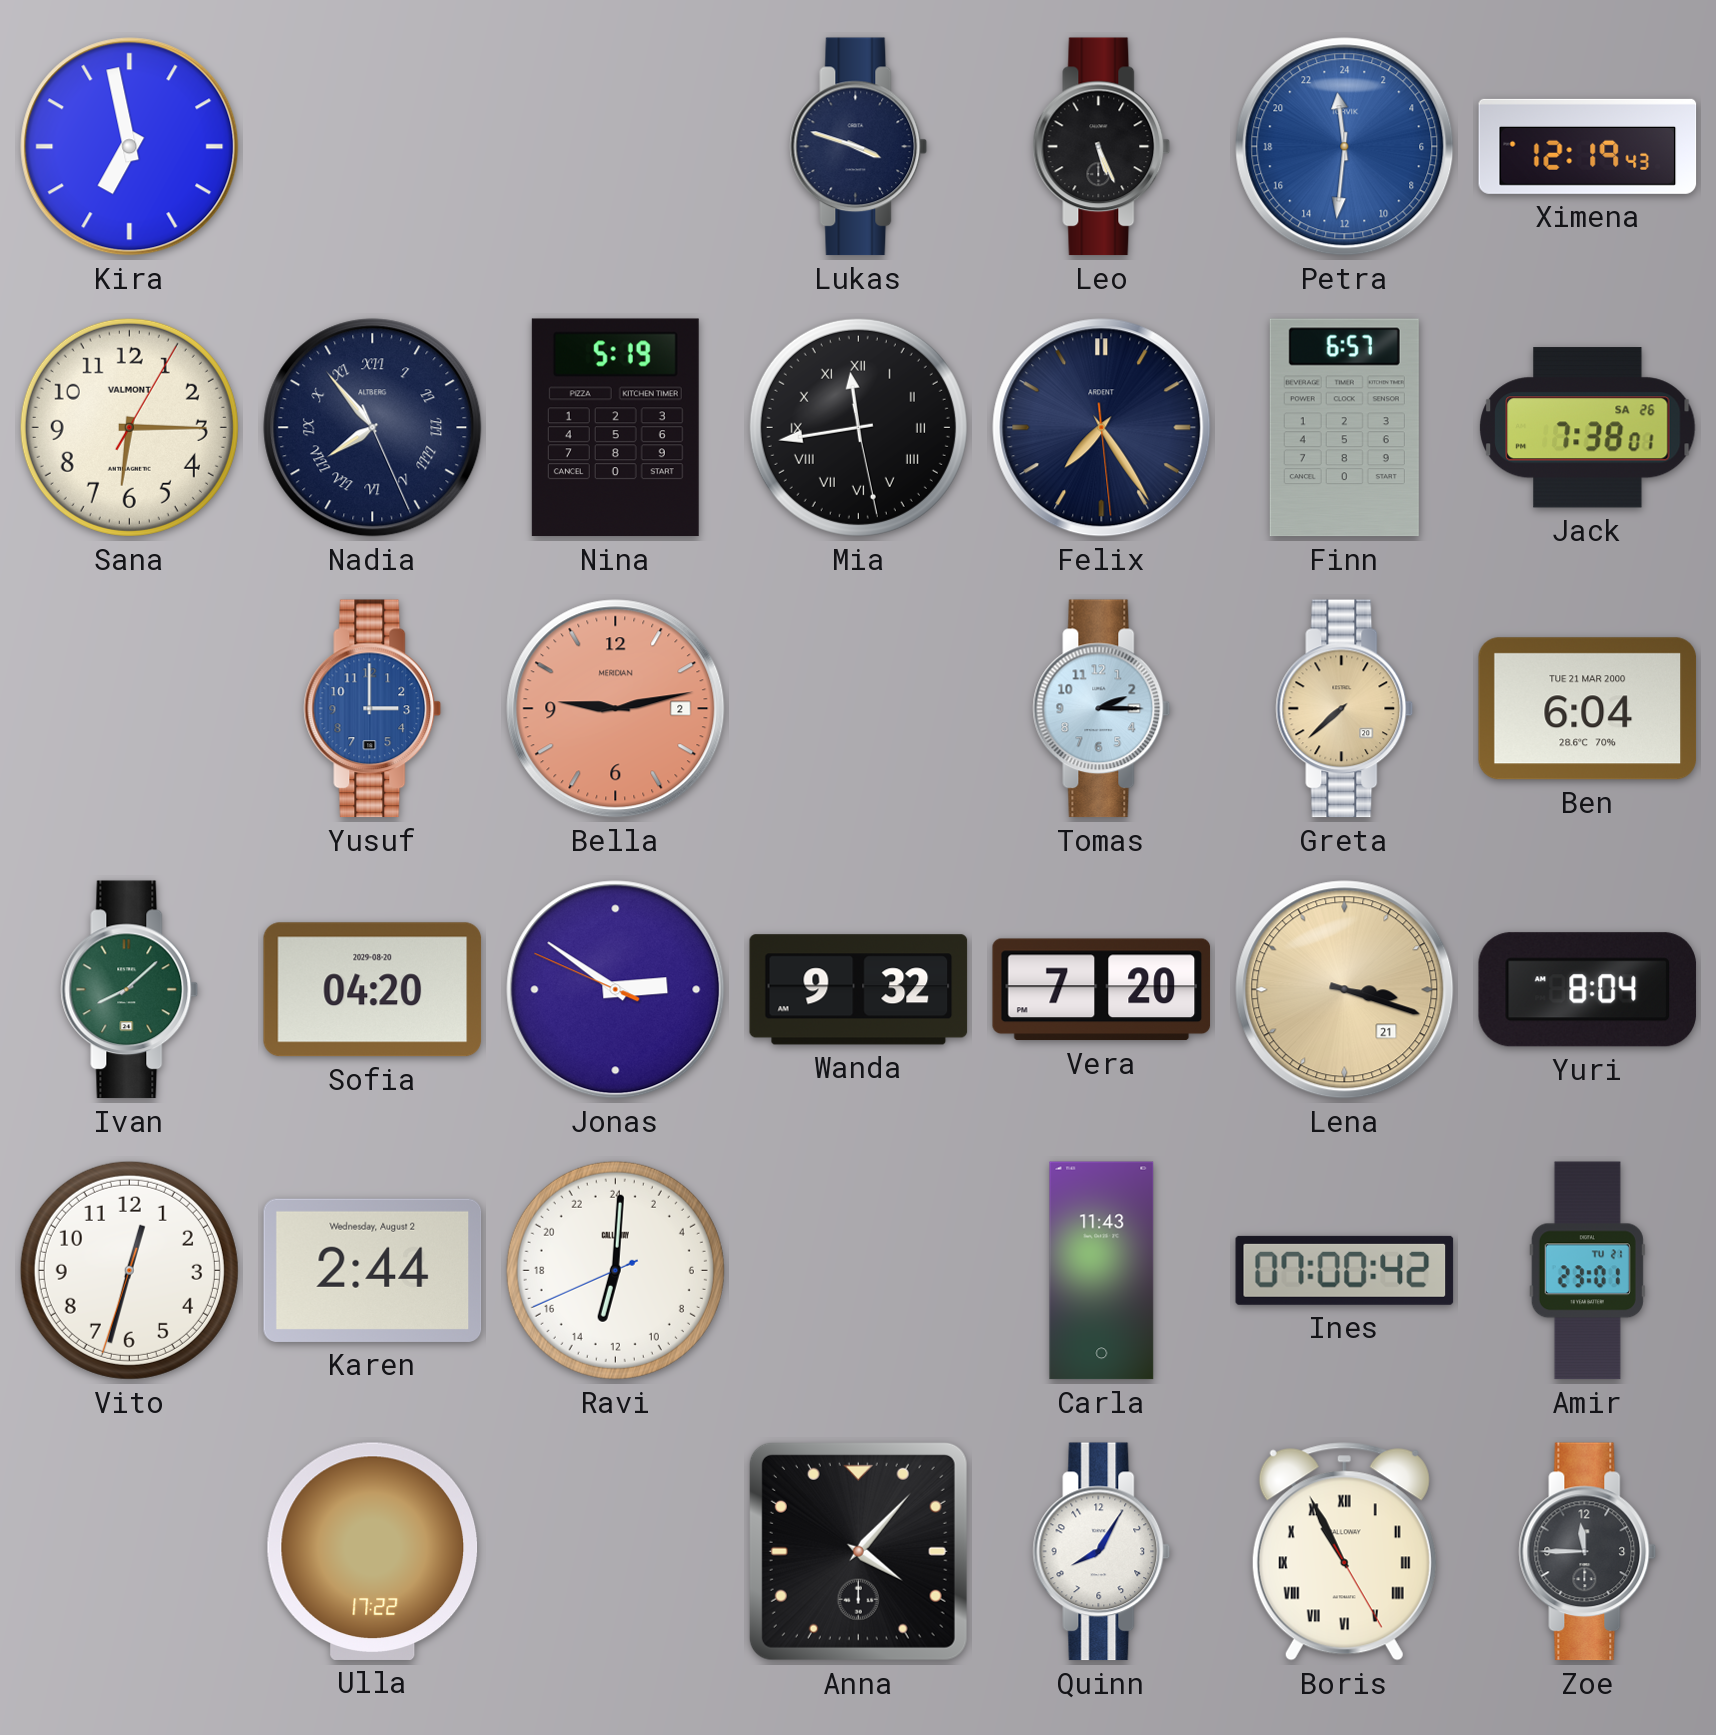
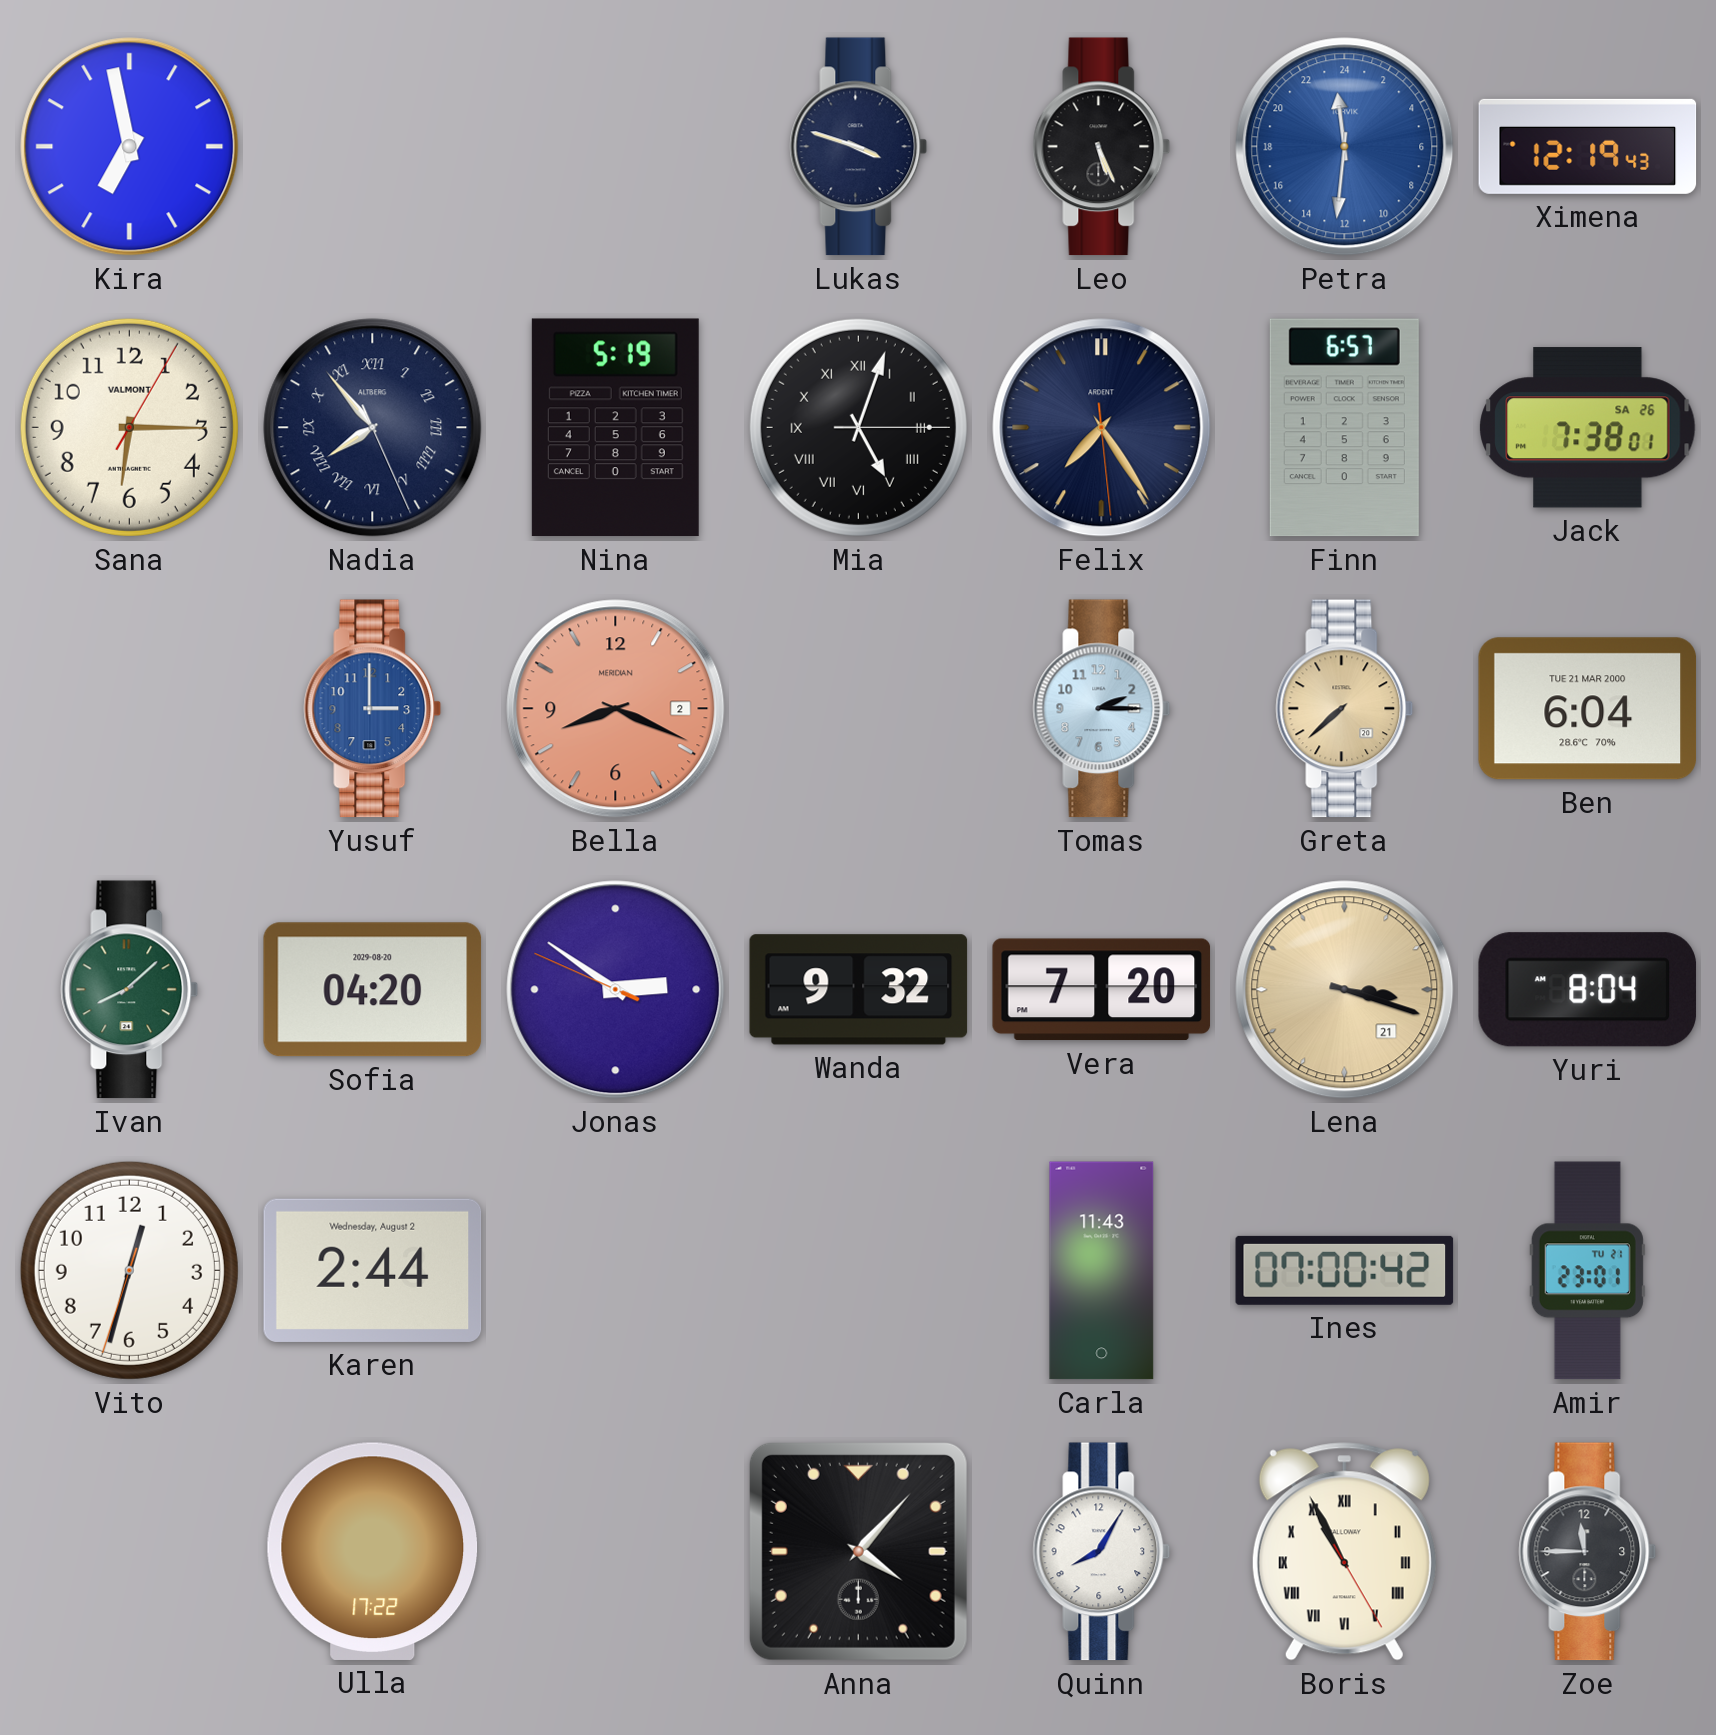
Mia: 11:43 -> 5:03 (858, 427)
Bella: 9:13 -> 8:19 (616, 709)
Ravi: 13:00 -> none (615, 1270)
